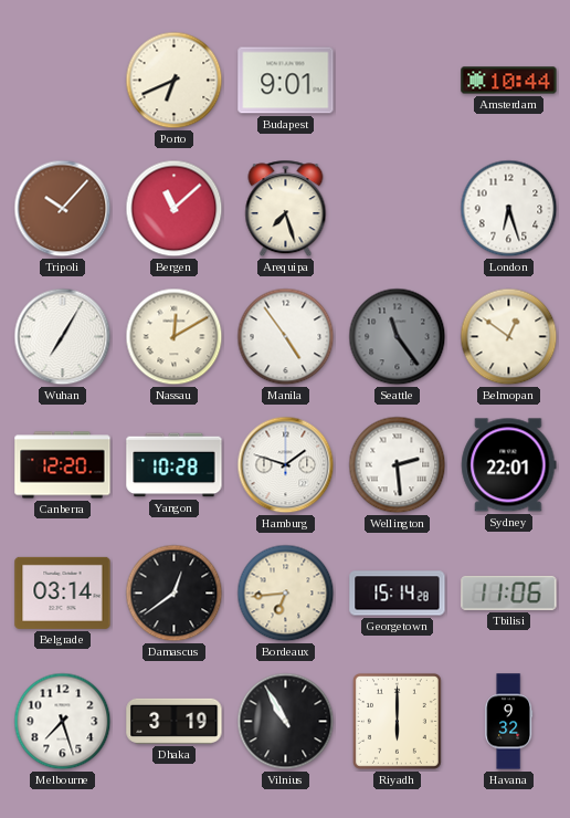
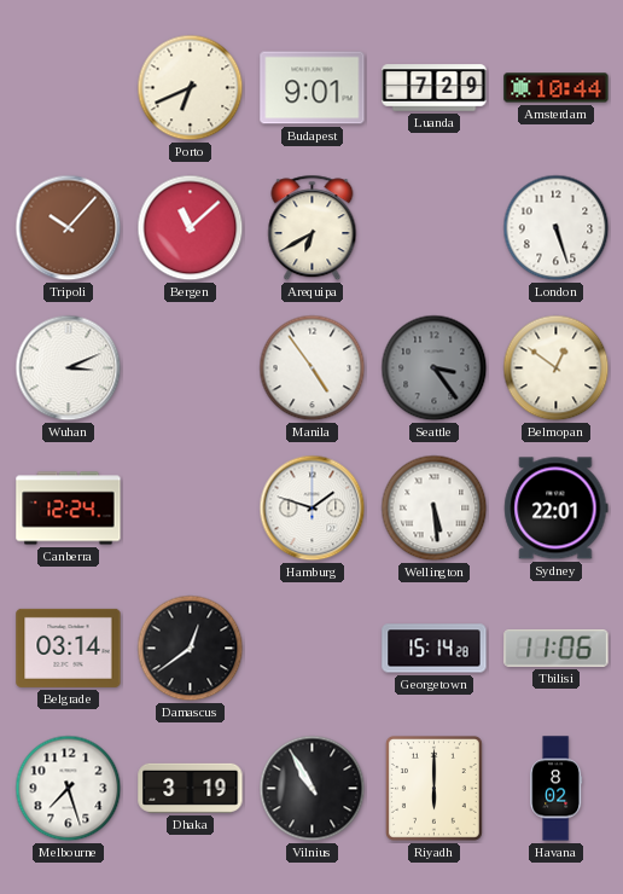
Luanda: none -> 7:29 (435, 88)
Arequipa: 7:27 -> 6:40 (313, 228)
London: 6:27 -> 5:27 (557, 228)
Wuhan: 7:05 -> 3:11 (69, 368)
Nassau: 12:10 -> none (175, 337)
Seattle: 11:24 -> 3:24 (435, 368)
Canberra: 12:20 -> 12:24 (69, 509)
Yangon: 10:28 -> none (175, 465)
Wellington: 2:29 -> 5:29 (435, 509)
Bordeaux: 6:44 -> none (286, 594)
Havana: 9:32 -> 8:02 (557, 789)
